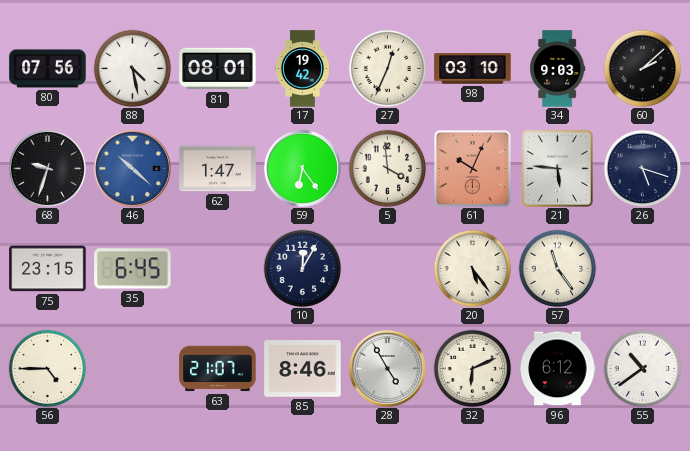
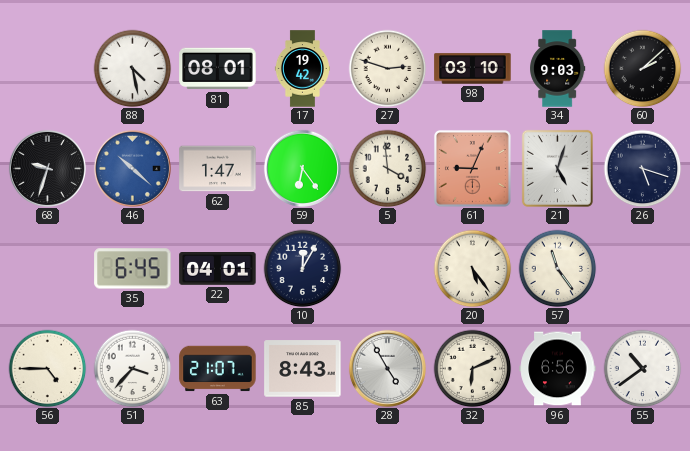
80: 07:56 -> none (48, 69)
27: 12:34 -> 2:48 (387, 68)
61: 10:04 -> 9:04 (472, 168)
21: 5:46 -> 5:03 (557, 168)
75: 23:15 -> none (48, 269)
22: none -> 04:01 (218, 269)
51: none -> 3:37 (132, 368)
85: 8:46 -> 8:43 (303, 369)
96: 6:12 -> 6:56 (558, 369)
